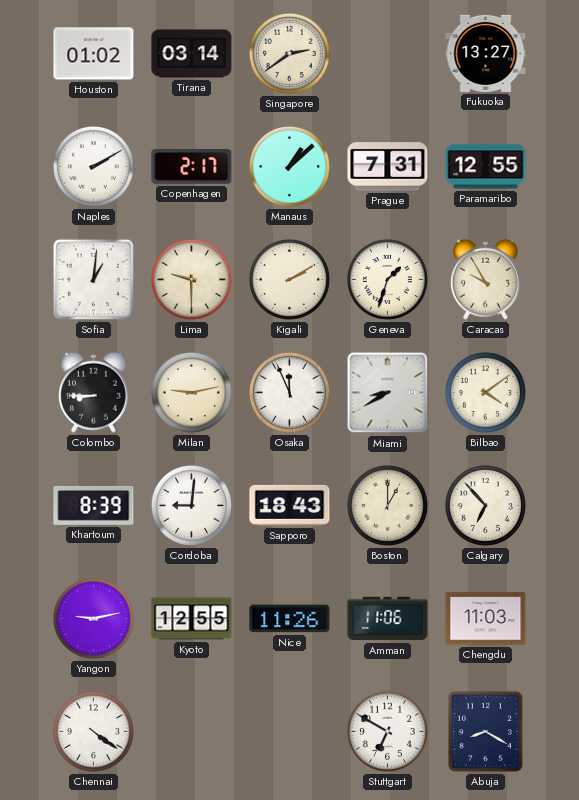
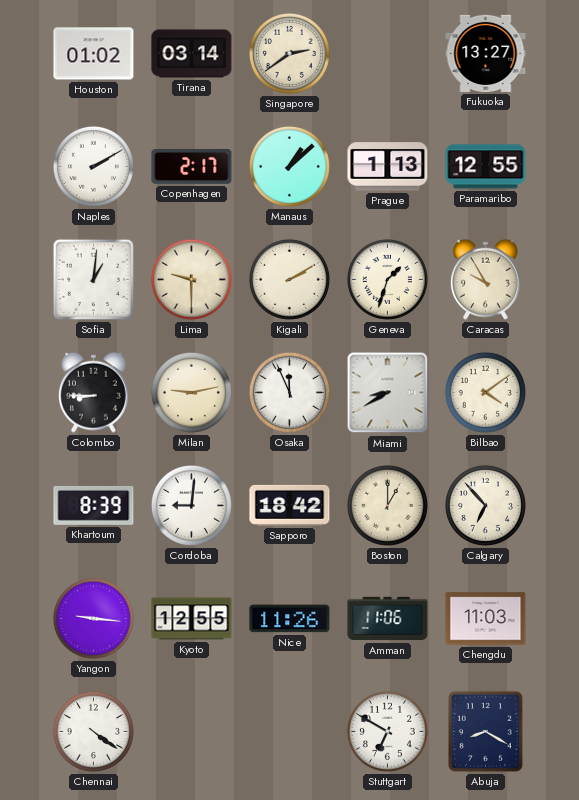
Prague: 7:31 -> 1:13 (388, 167)
Sapporo: 18:43 -> 18:42 (290, 505)
Yangon: 9:13 -> 9:16 (93, 618)
